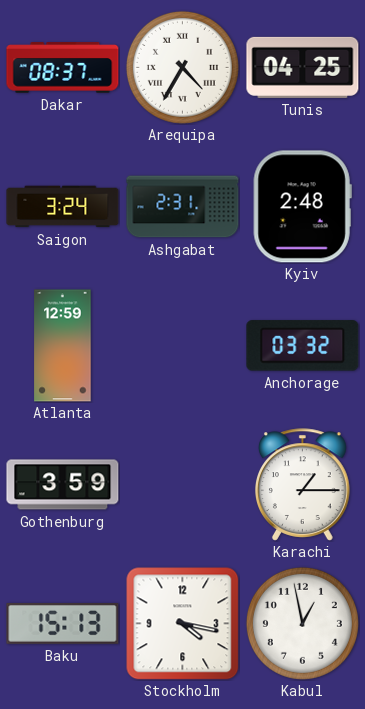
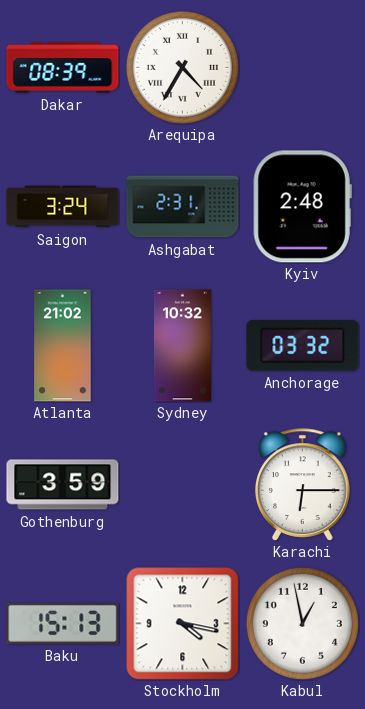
Dakar: 08:37 -> 08:39 (63, 68)
Tunis: 04:25 -> none (303, 67)
Atlanta: 12:59 -> 21:02 (63, 346)
Sydney: none -> 10:32 (182, 346)
Karachi: 1:15 -> 6:15 (303, 485)
